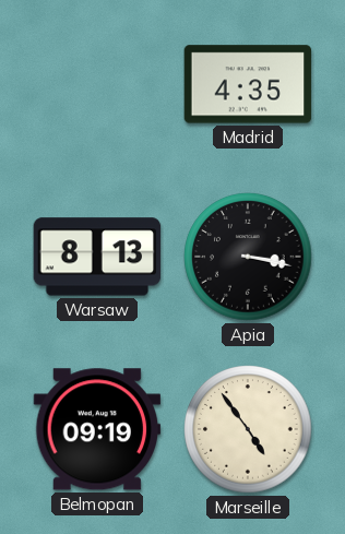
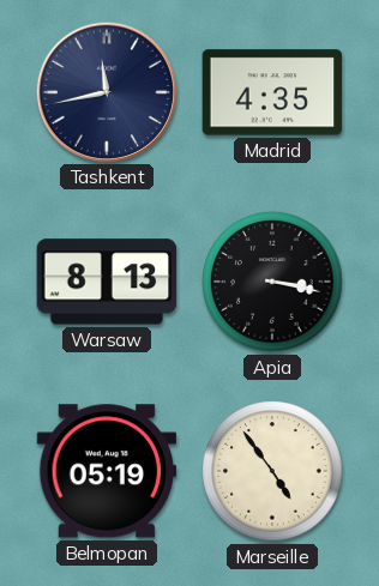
Tashkent: none -> 11:43 (106, 91)
Belmopan: 09:19 -> 05:19 (107, 471)
